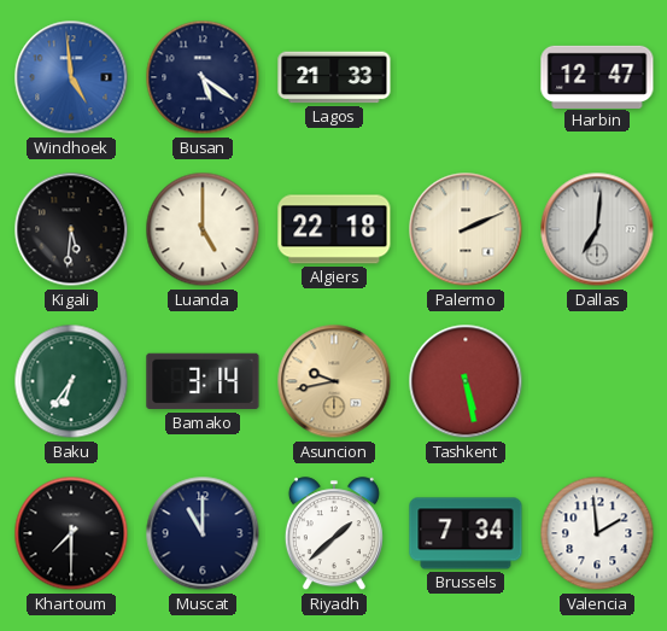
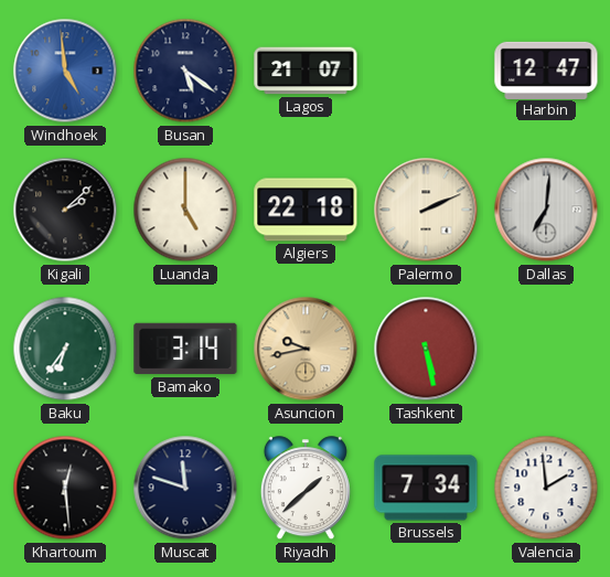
Lagos: 21:33 -> 21:07 (306, 71)
Kigali: 5:31 -> 2:08 (65, 210)
Khartoum: 7:30 -> 12:29 (65, 488)
Muscat: 11:00 -> 11:48 (185, 488)
